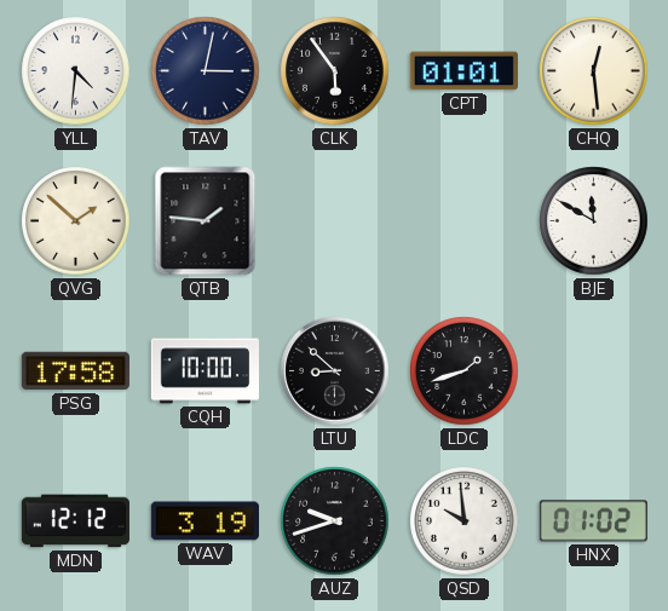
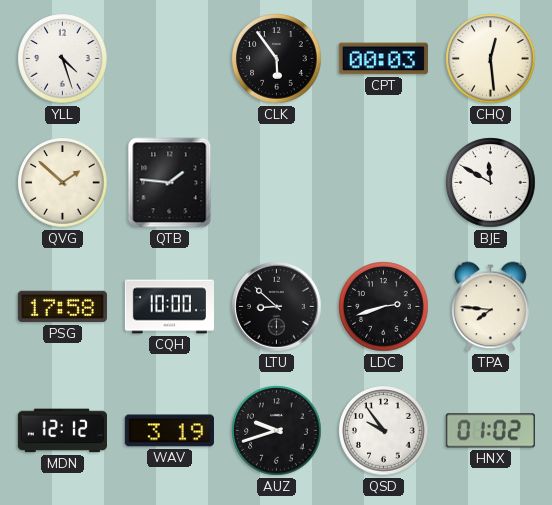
YLL: 4:31 -> 4:27 (63, 59)
TAV: 3:02 -> none (206, 71)
CPT: 01:01 -> 00:03 (383, 59)
LDC: 1:42 -> 2:42 (384, 307)
TPA: none -> 7:46 (490, 307)
QSD: 9:59 -> 9:54 (384, 431)
